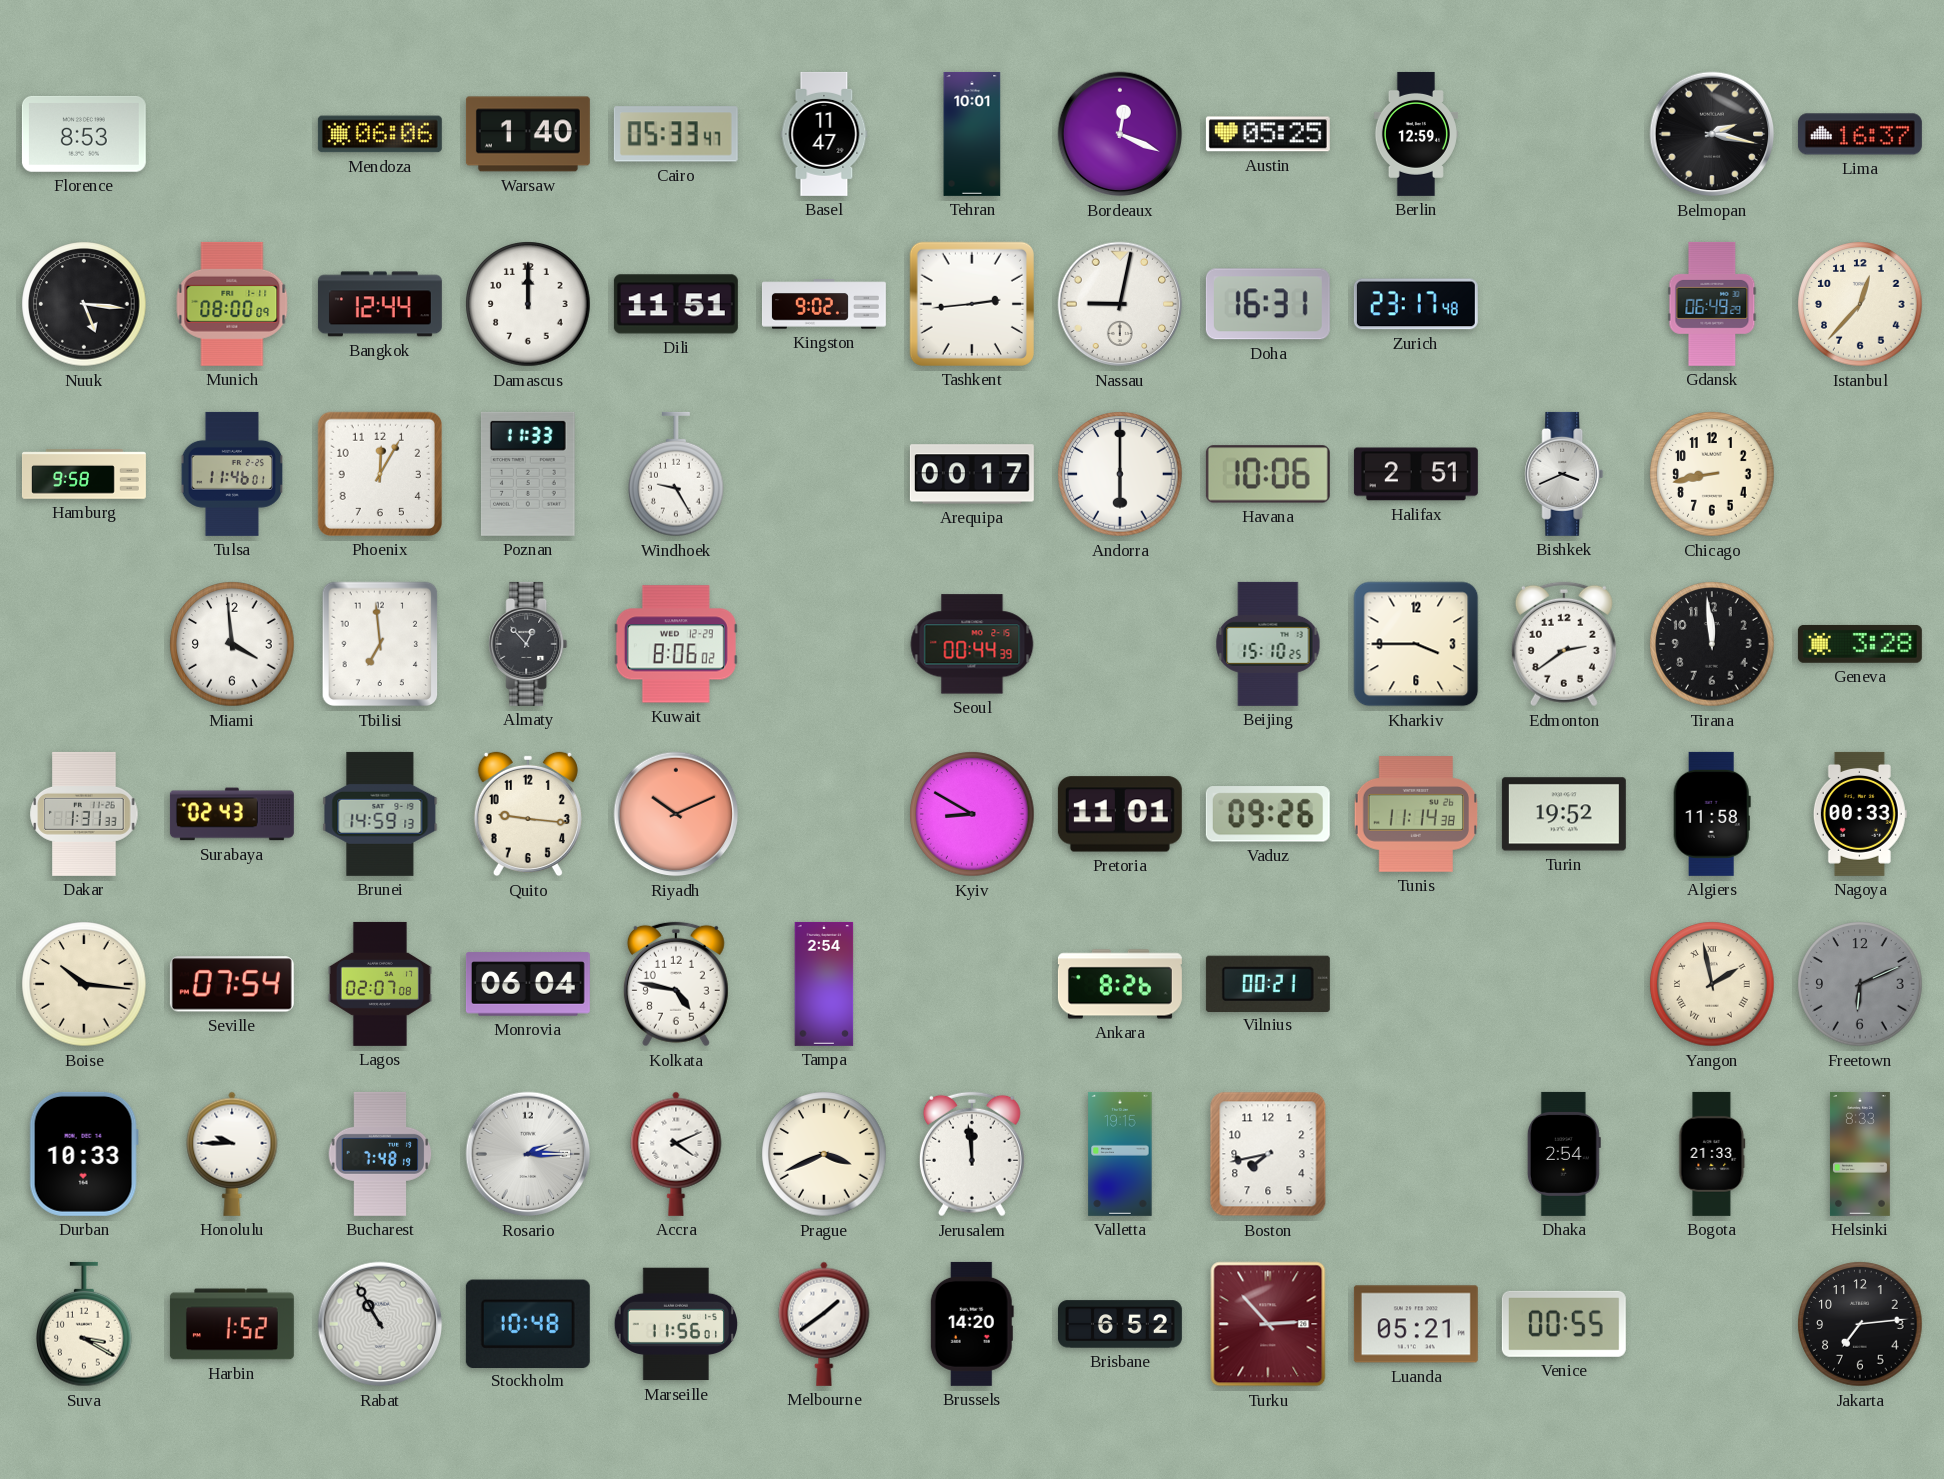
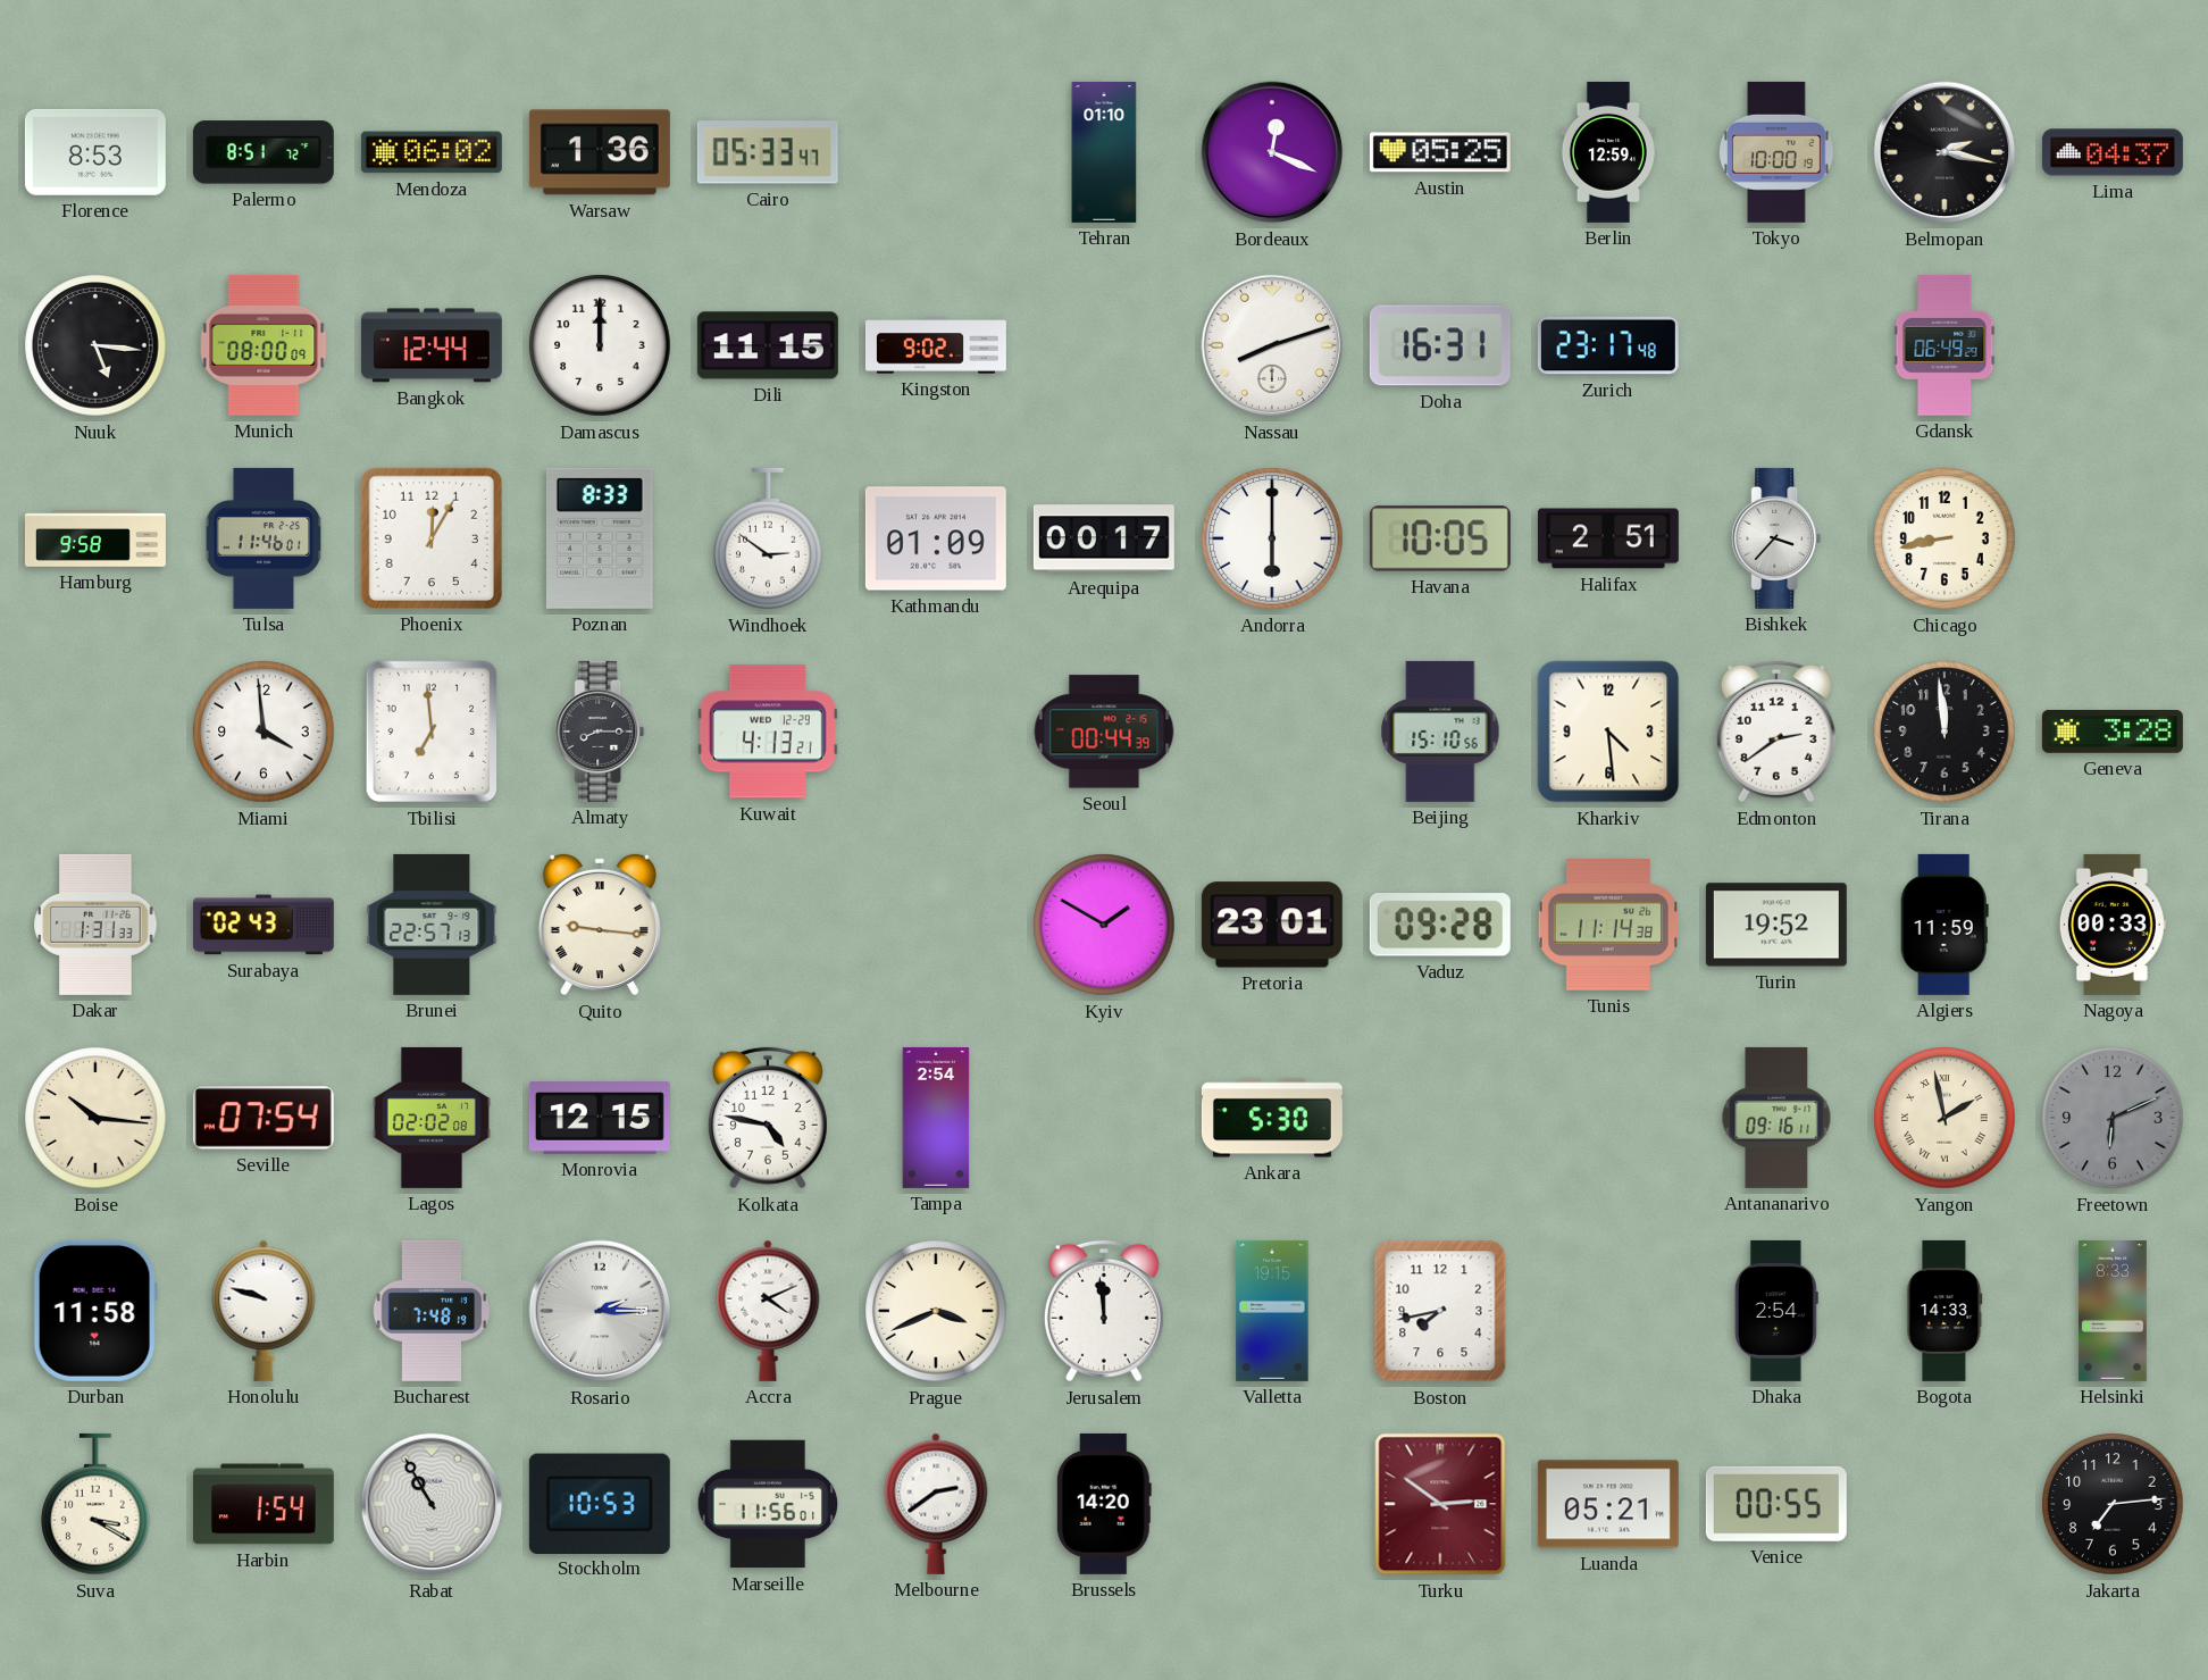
Palermo: none -> 8:51 (264, 152)
Mendoza: 06:06 -> 06:02 (432, 152)
Warsaw: 1:40 -> 1:36 (600, 152)
Basel: 11:47 -> none (824, 134)
Tehran: 10:01 -> 01:10 (1104, 152)
Tokyo: none -> 10:00 (1776, 152)
Lima: 16:37 -> 04:37 (2113, 152)
Dili: 11:51 -> 11:15 (768, 345)
Tashkent: 2:44 -> none (972, 304)
Nassau: 9:02 -> 8:12 (1272, 345)
Istanbul: 12:37 -> none (1860, 304)
Poznan: 11:33 -> 8:33 (600, 538)
Windhoek: 9:25 -> 2:51 (768, 538)
Kathmandu: none -> 01:09 (936, 538)
Havana: 10:06 -> 10:05 (1440, 538)
Bishkek: 3:41 -> 3:37 (1776, 538)
Almaty: 12:53 -> 8:15 (600, 732)
Kuwait: 8:06 -> 4:13 (768, 732)
Beijing: 15:10:25 -> 15:10:56 (1440, 732)
Kharkiv: 3:45 -> 4:29 (1608, 732)
Brunei: 14:59 -> 22:57 (432, 925)
Quito numerals: Arabic -> Roman (600, 925)
Riyadh: 10:11 -> none (676, 814)
Kyiv: 8:50 -> 1:50 (1104, 925)
Pretoria: 11:01 -> 23:01 (1272, 925)
Vaduz: 09:26 -> 09:28 (1440, 925)
Algiers: 11:58 -> 11:59 (1944, 925)
Lagos: 02:07 -> 02:02 (432, 1118)
Monrovia: 06:04 -> 12:15 (600, 1118)
Ankara: 8:26 -> 5:30 (1272, 1118)
Vilnius: 00:21 -> none (1268, 983)
Antananarivo: none -> 09:16 (1776, 1118)
Durban: 10:33 -> 11:58 (95, 1311)
Honolulu: 9:45 -> 9:48 (264, 1311)
Bogota: 21:33 -> 14:33 (1944, 1311)
Harbin: 1:52 -> 1:54 (264, 1504)
Stockholm: 10:48 -> 10:53 (600, 1503)
Melbourne: 1:39 -> 2:39 (936, 1504)
Brisbane: 6:52 -> none (1120, 1324)
Turku: 2:53 -> 2:51 (1440, 1504)
